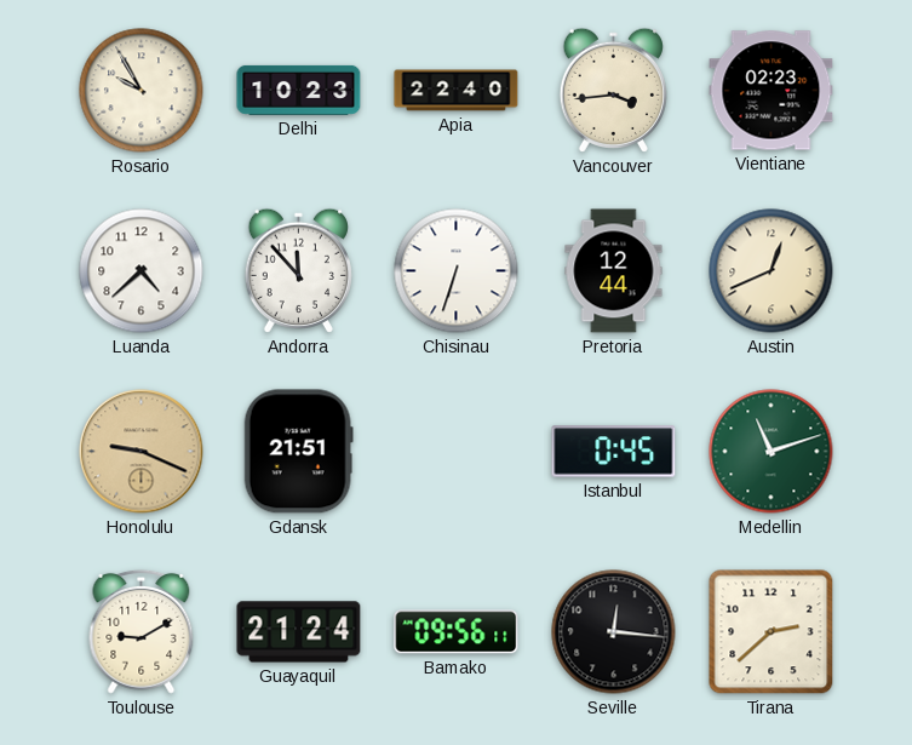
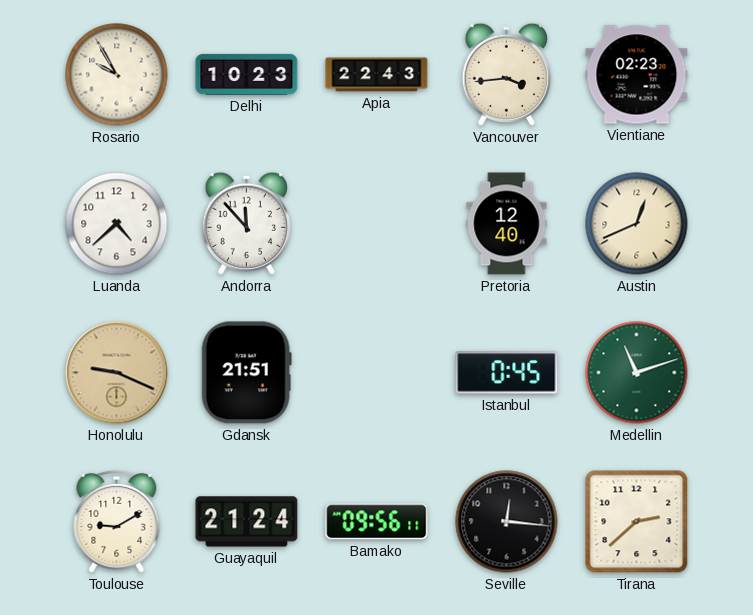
Apia: 22:40 -> 22:43 (377, 75)
Chisinau: 6:33 -> none (457, 271)
Pretoria: 12:44 -> 12:40 (507, 224)
